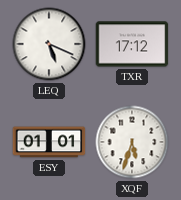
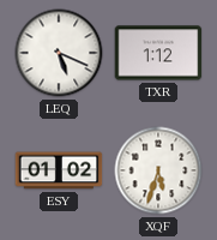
TXR: 17:12 -> 1:12 (158, 53)
ESY: 01:01 -> 01:02 (59, 170)
